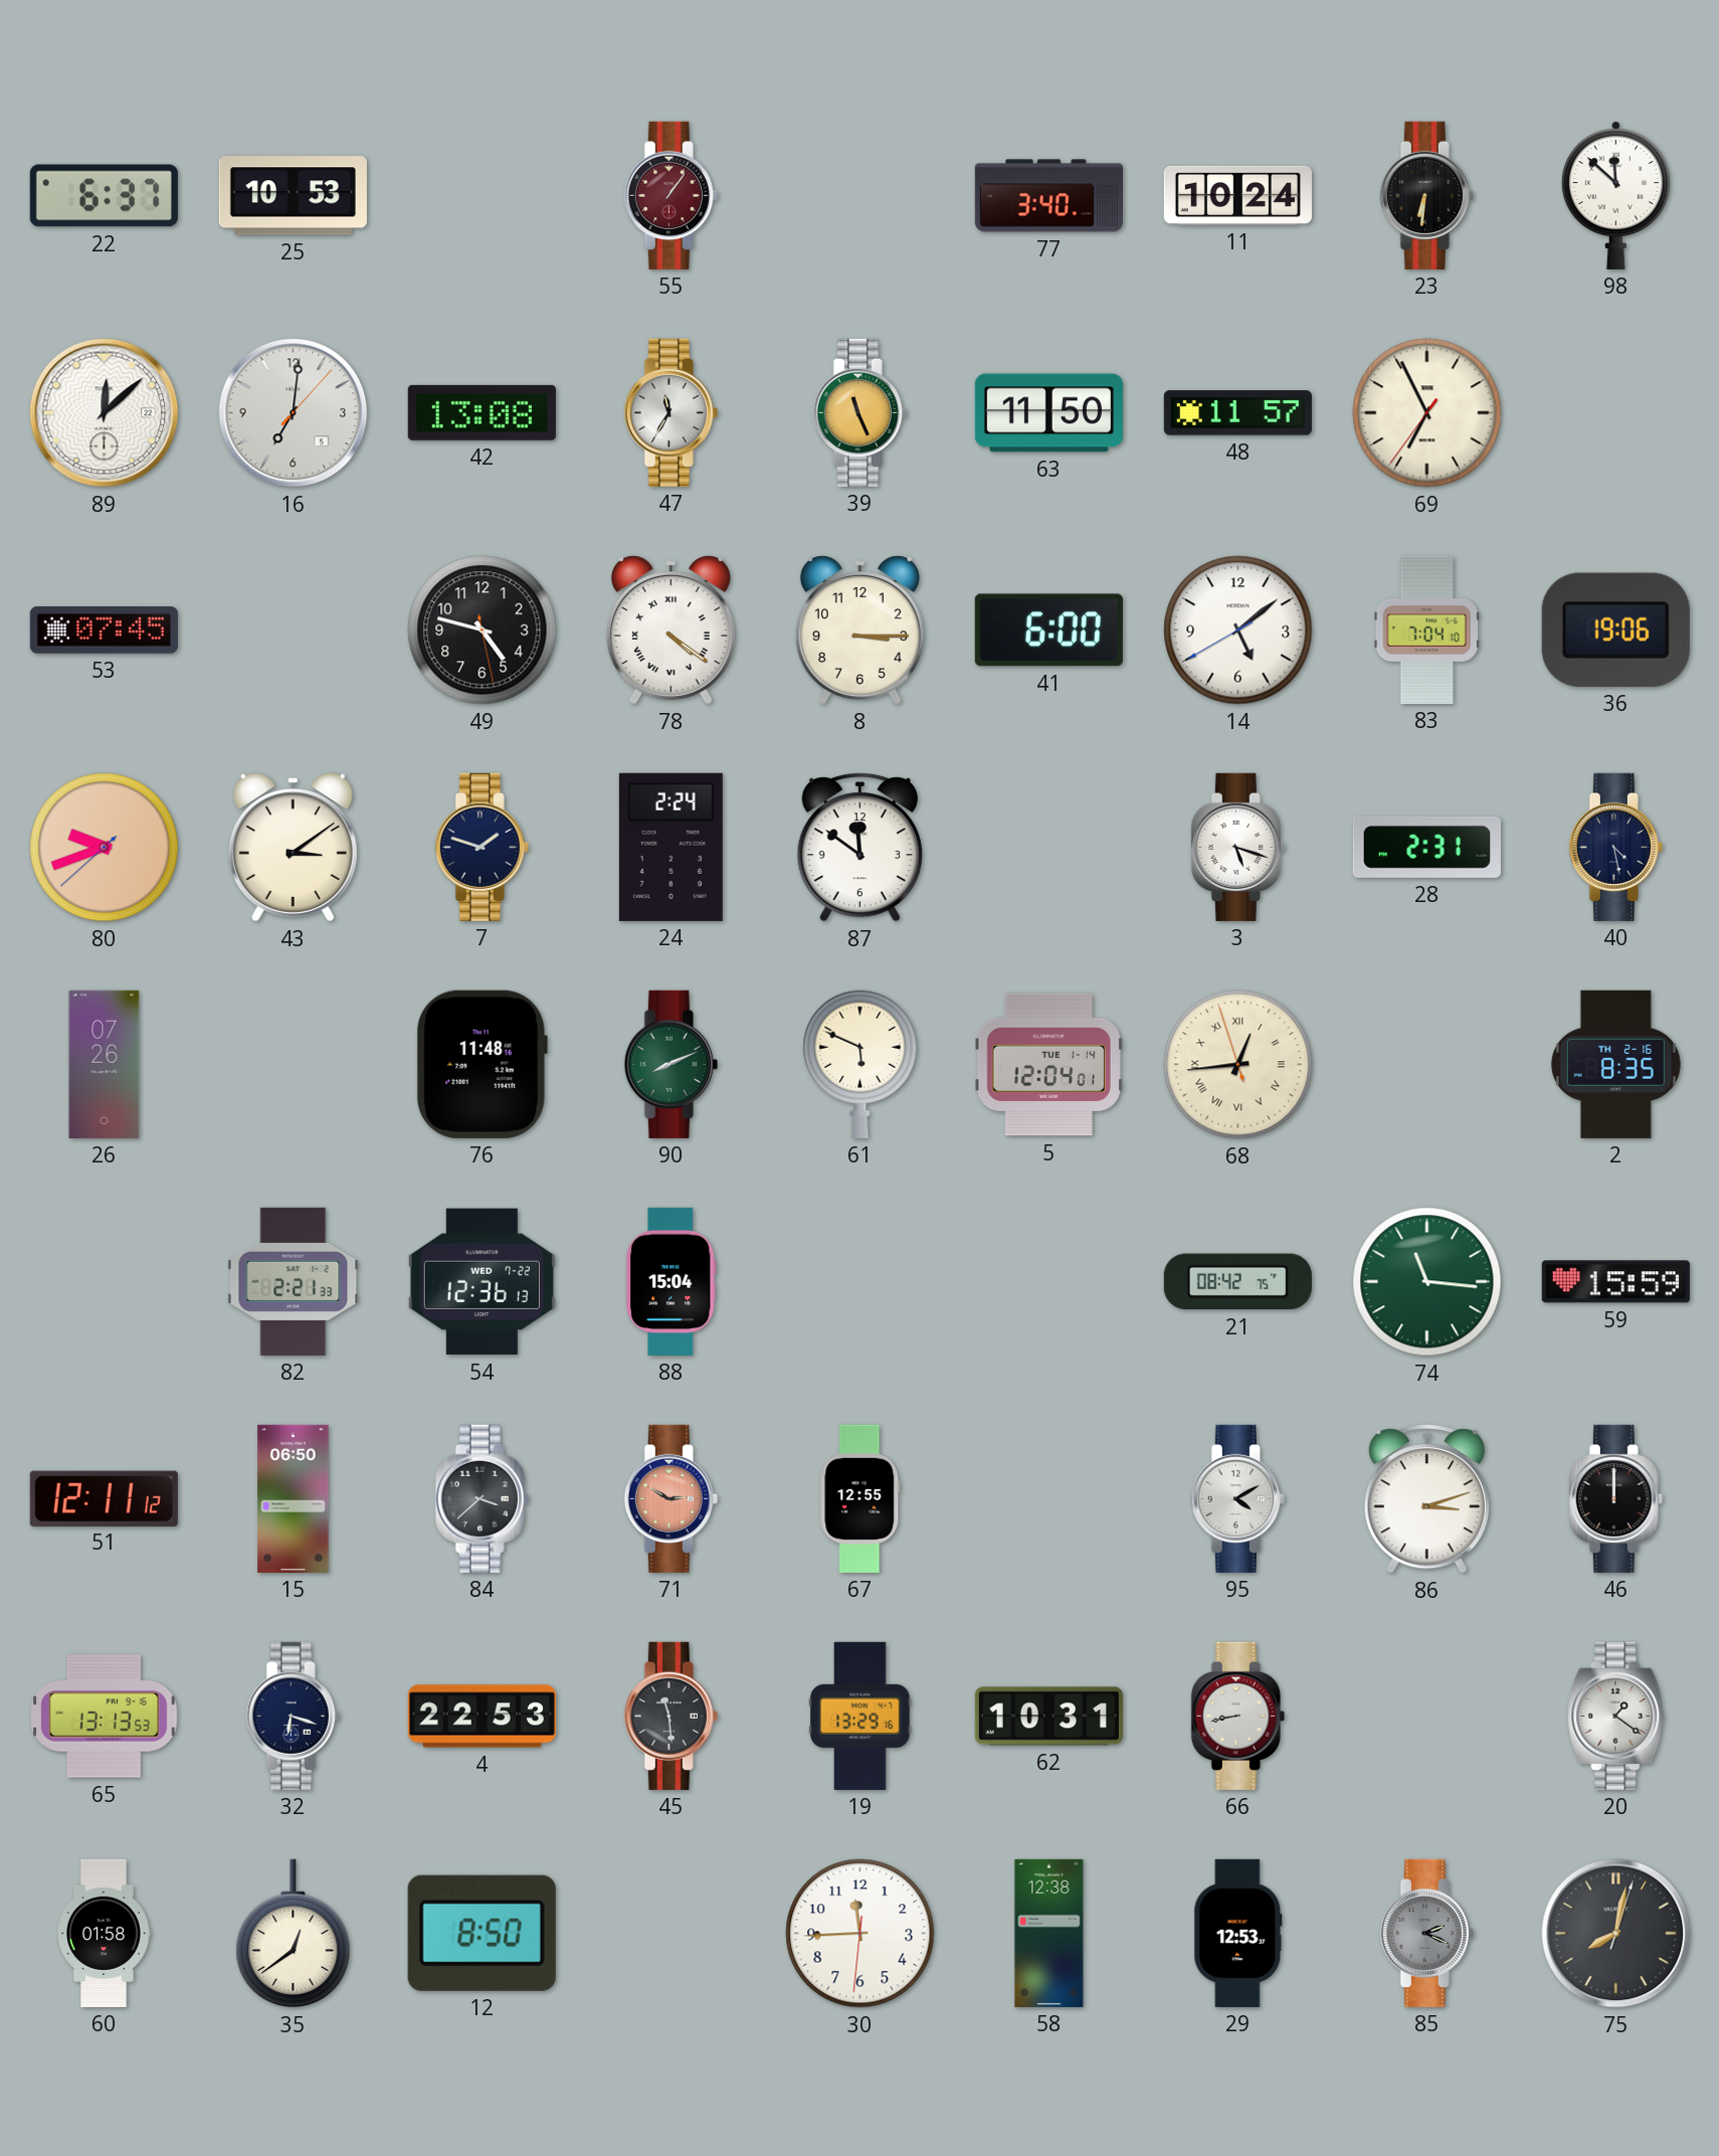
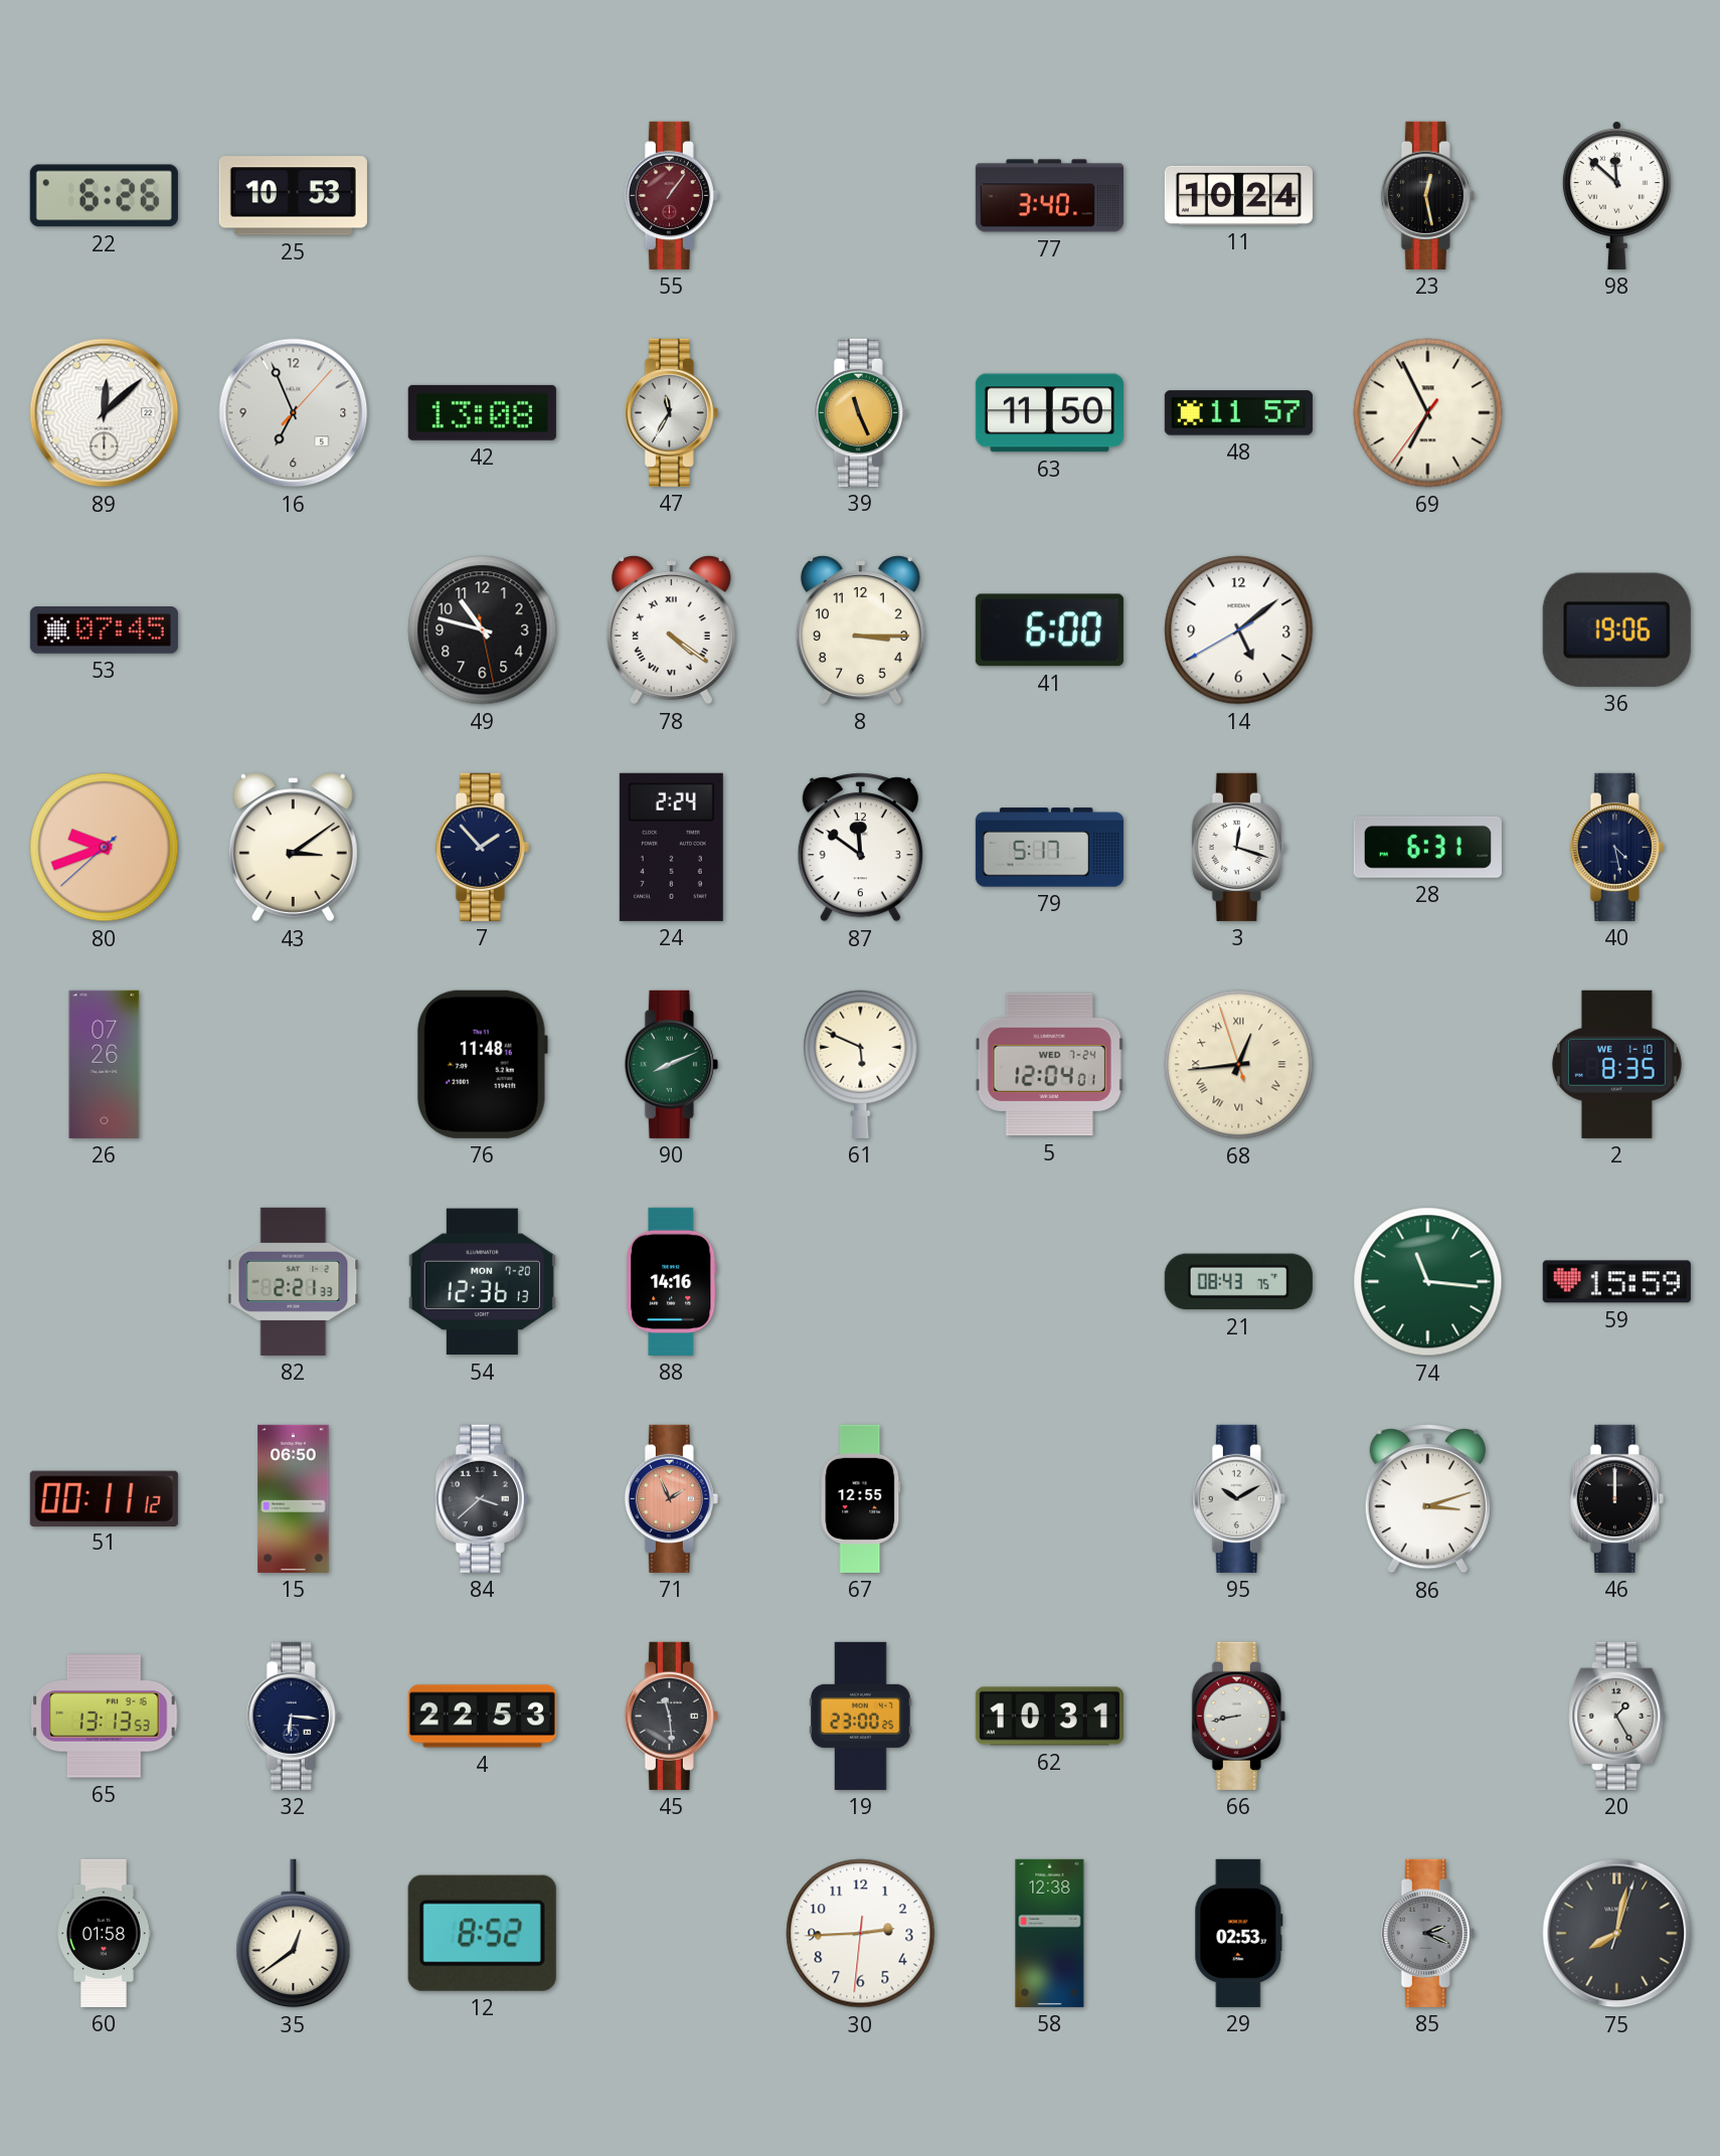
22: 6:37 -> 6:26 (104, 196)
23: 6:31 -> 12:28 (1427, 195)
16: 7:01 -> 6:56 (294, 413)
49: 4:47 -> 10:47 (483, 631)
83: 7:04 -> none (1426, 630)
7: 1:48 -> 1:53 (482, 847)
79: none -> 5:17 (1049, 848)
3: 5:18 -> 12:18 (1238, 847)
28: 2:31 -> 6:31 (1427, 847)
5 date: TUE 1-14 -> WED 7-24 (1049, 1065)
2 date: TH 2-16 -> WE 1-10 (1616, 1064)
54 date: WED 7-22 -> MON 7-20 (482, 1282)
88: 15:04 -> 14:16 (671, 1281)
21: 08:42 -> 08:43 (1238, 1282)
51: 12:11 -> 00:11 (104, 1498)
71: 2:50 -> 1:56 (671, 1498)
95: 4:10 -> 10:10 (1238, 1498)
32: 6:18 -> 6:16 (293, 1716)
19: 13:29 -> 23:00 (861, 1716)
20: 1:21 -> 1:25 (1617, 1716)
12: 8:50 -> 8:52 (482, 1933)
30: 11:44 -> 2:44 (861, 1934)
29: 12:53 -> 02:53 (1239, 1933)
